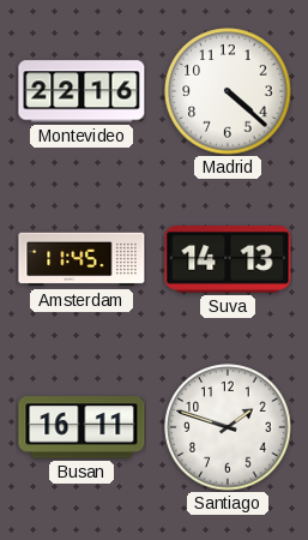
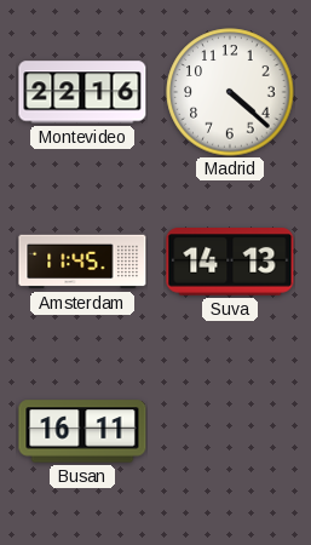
Santiago: 1:48 -> none (228, 427)
